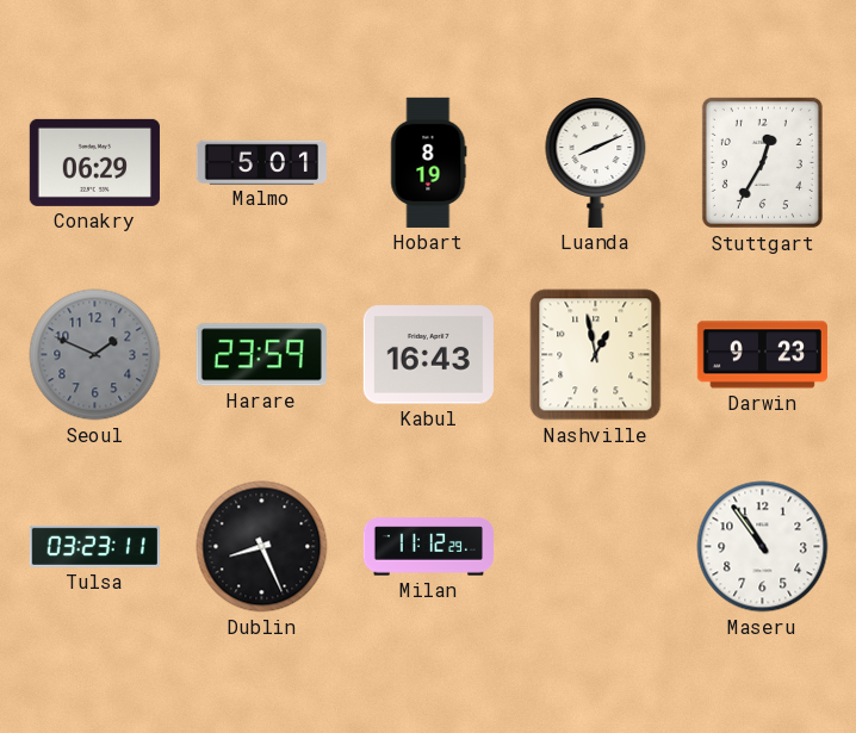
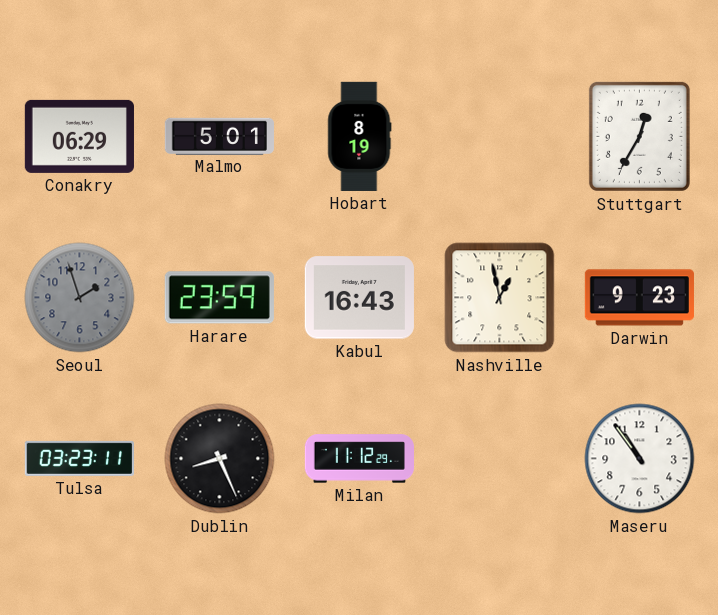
Luanda: 8:11 -> none (596, 163)
Seoul: 1:49 -> 1:57 (80, 298)
